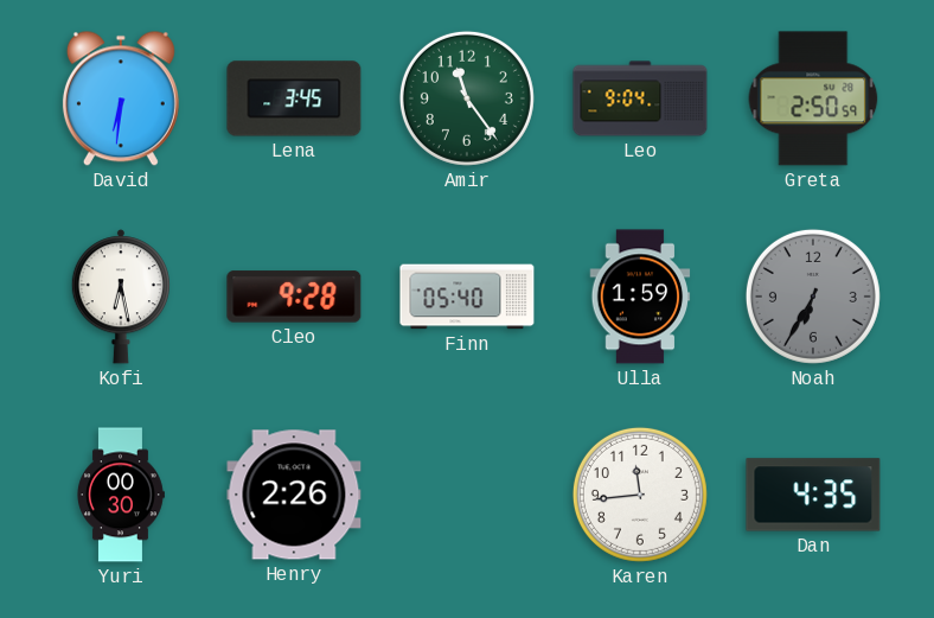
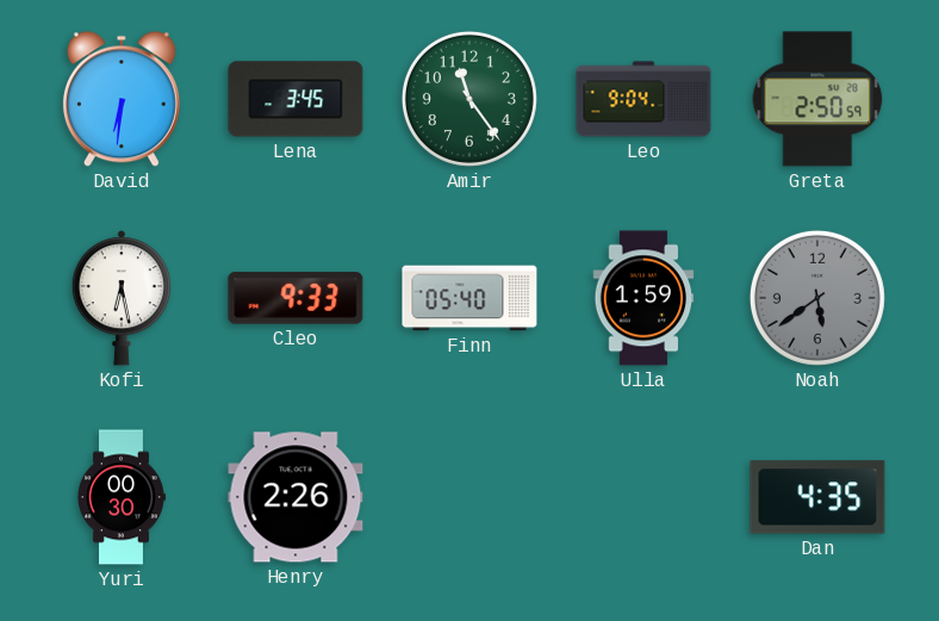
Cleo: 9:28 -> 9:33 (296, 298)
Noah: 6:35 -> 5:39 (817, 298)
Karen: 11:44 -> none (640, 495)
